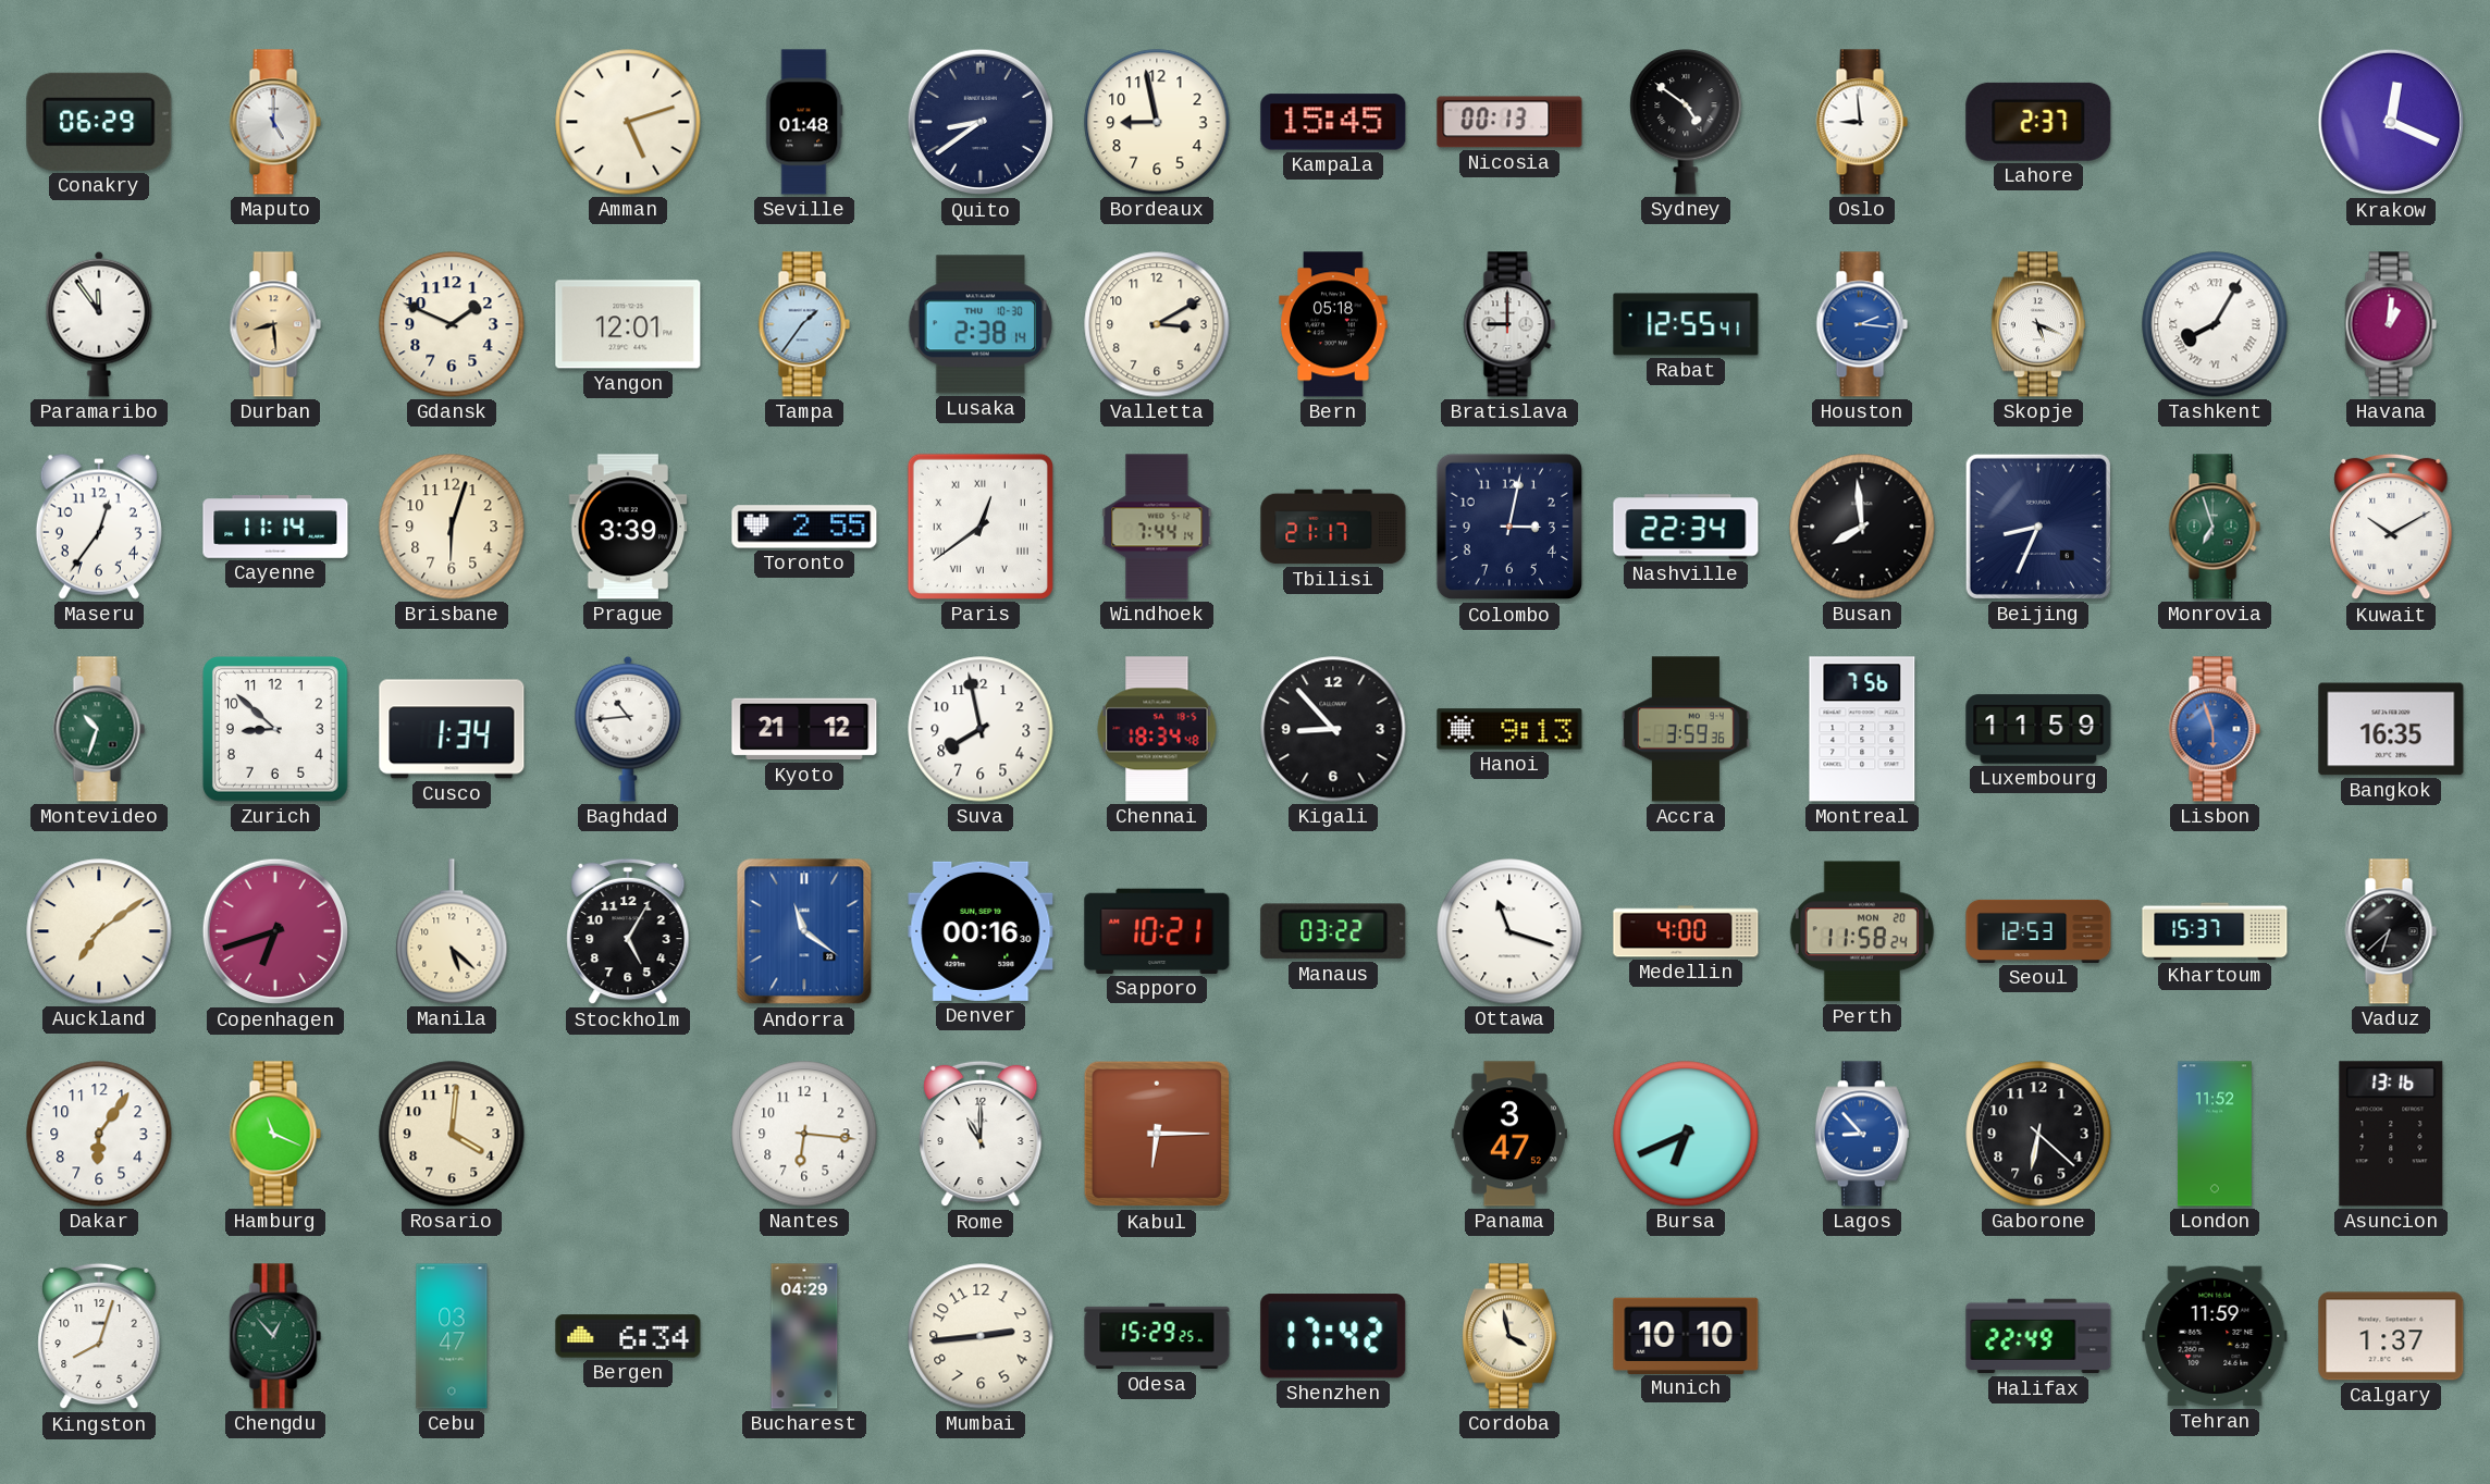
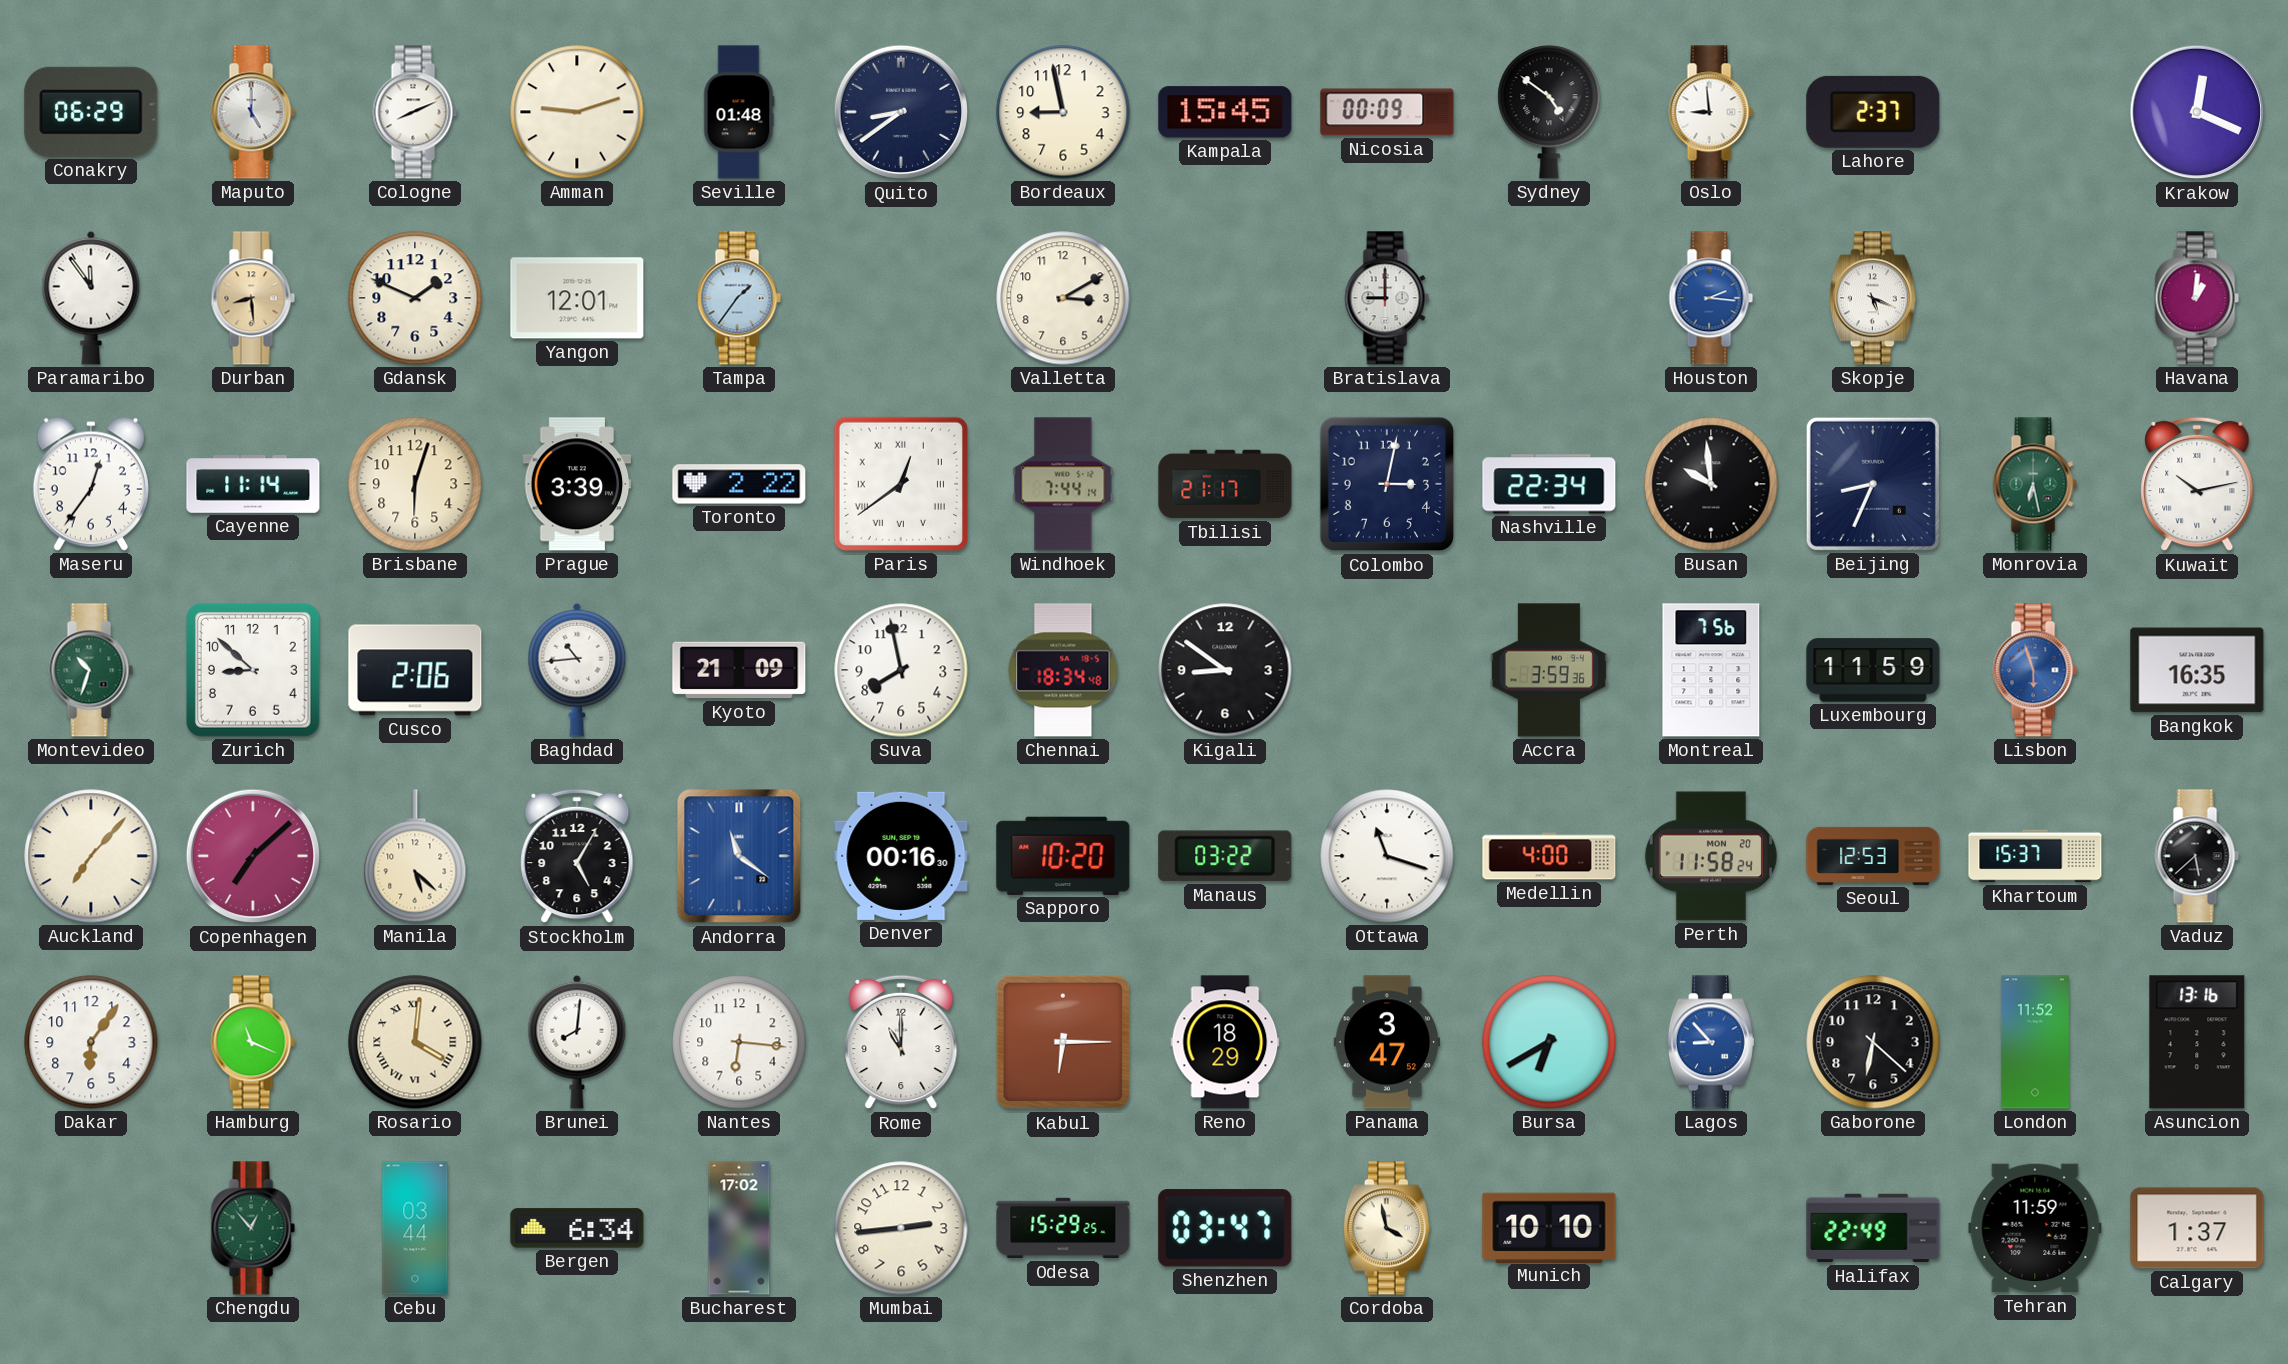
Cologne: none -> 8:11 (415, 112)
Amman: 5:12 -> 9:12 (577, 112)
Nicosia: 00:13 -> 00:09 (1387, 112)
Lusaka: 2:38 -> none (981, 324)
Bern: 05:18 -> none (1333, 324)
Rabat: 12:55 -> none (1686, 324)
Tashkent: 8:05 -> none (2215, 324)
Toronto: 2:55 -> 2:22 (739, 484)
Busan: 7:59 -> 9:59 (1711, 484)
Monrovia: 6:57 -> 6:28 (2035, 484)
Kuwait: 10:10 -> 10:13 (2197, 484)
Cusco: 1:34 -> 2:06 (415, 670)
Kyoto: 21:12 -> 21:09 (739, 670)
Kigali: 8:53 -> 8:51 (1225, 670)
Hanoi: 9:13 -> none (1509, 729)
Auckland: 7:09 -> 7:07 (91, 856)
Copenhagen: 6:42 -> 7:08 (253, 856)
Sapporo: 10:21 -> 10:20 (1063, 856)
Vaduz: 6:38 -> 5:38 (2197, 856)
Rosario numerals: Arabic -> Roman (415, 1042)
Brunei: none -> 8:01 (577, 1042)
Reno: none -> 18:29 (1225, 1042)
Bursa: 6:41 -> 6:40 (1549, 1042)
Kingston: 8:03 -> none (99, 1336)
Cebu: 03:47 -> 03:44 (415, 1228)
Bucharest: 04:29 -> 17:02 (739, 1228)
Shenzhen: 17:42 -> 03:47 (1225, 1228)
